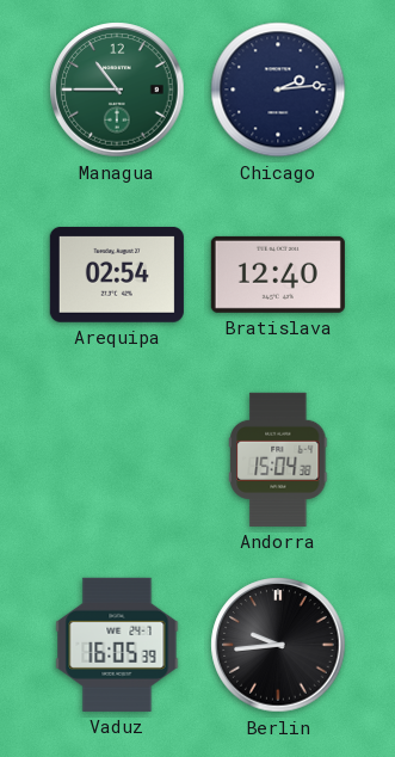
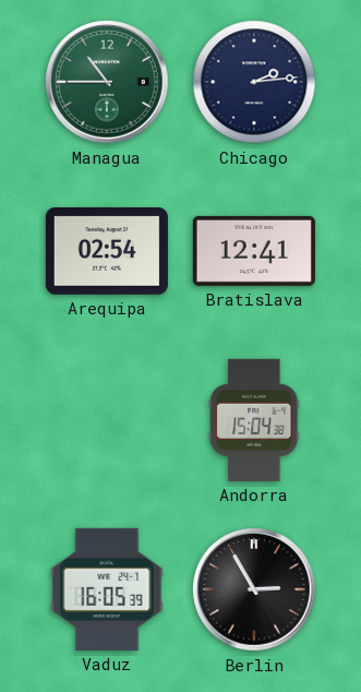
Bratislava: 12:40 -> 12:41 (254, 251)
Berlin: 9:44 -> 2:55 (254, 589)
